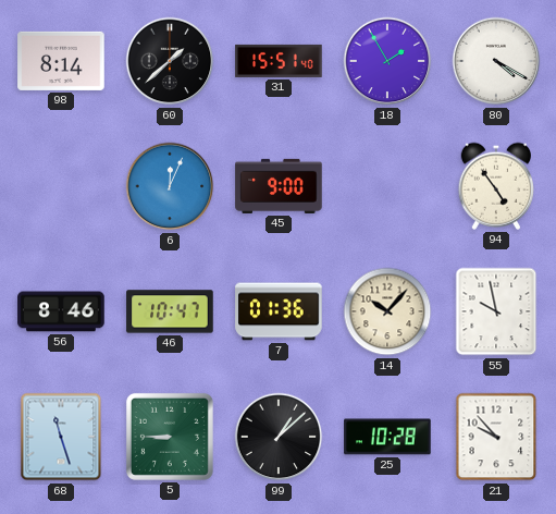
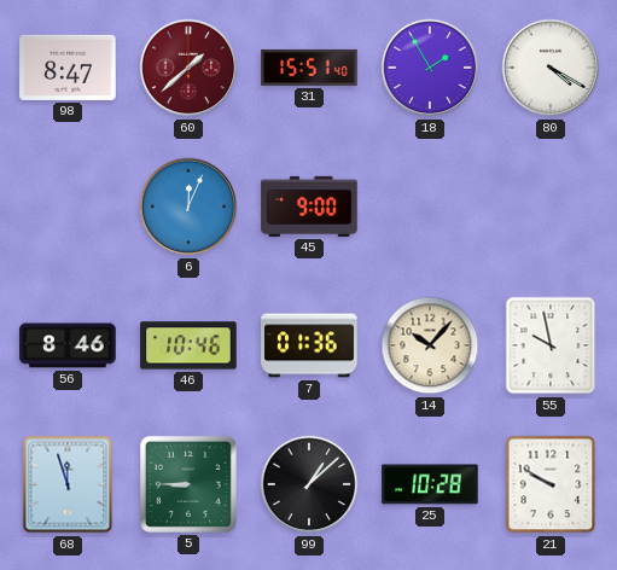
98: 8:14 -> 8:47 (68, 68)
60 dial: black -> burgundy (188, 68)
94: 4:54 -> none (495, 186)
46: 10:47 -> 10:46 (188, 345)
68: 11:27 -> 11:57 (68, 484)
21: 9:53 -> 9:50 (551, 484)
